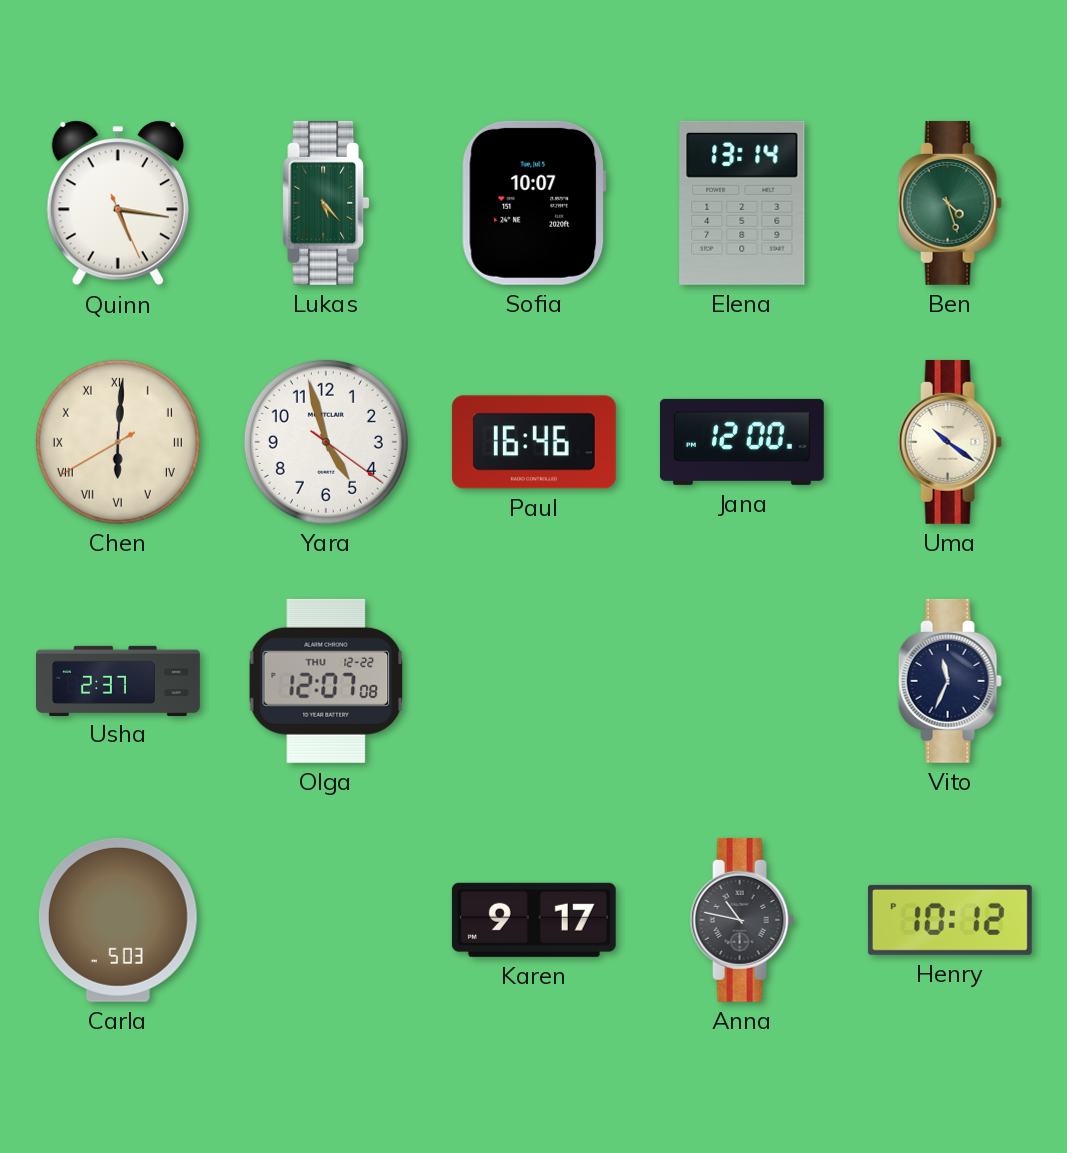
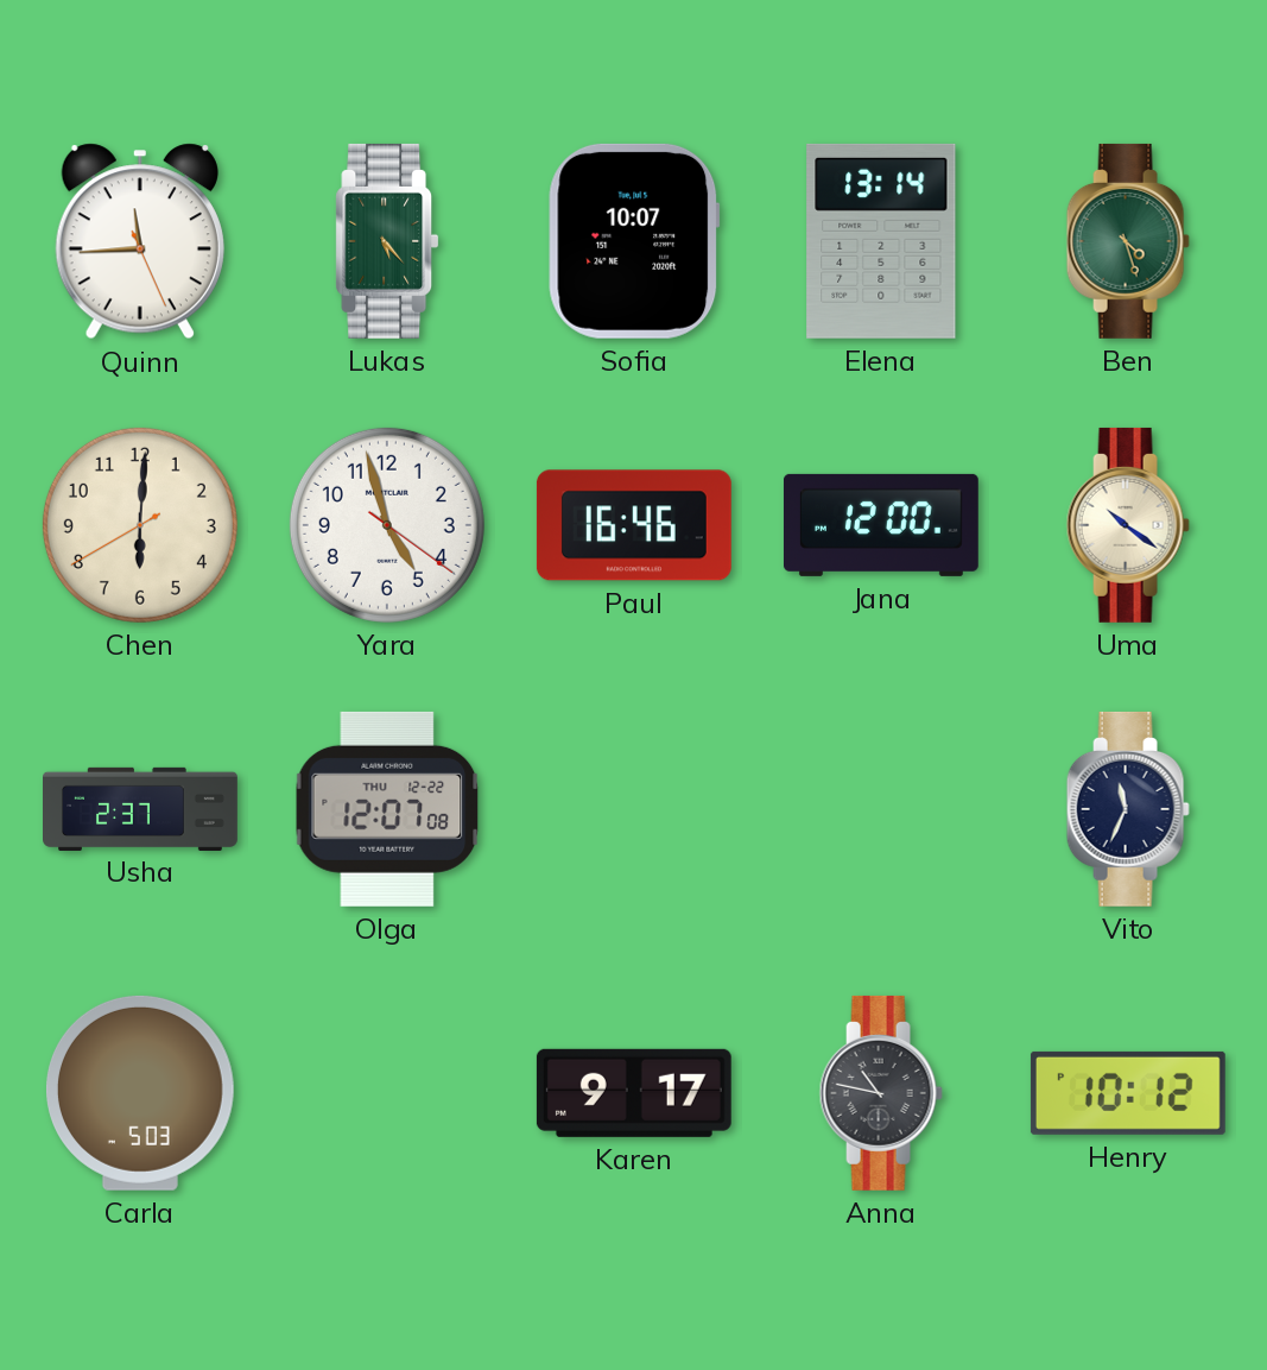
Quinn: 5:16 -> 11:44 (140, 241)
Chen numerals: Roman -> Arabic (140, 525)
